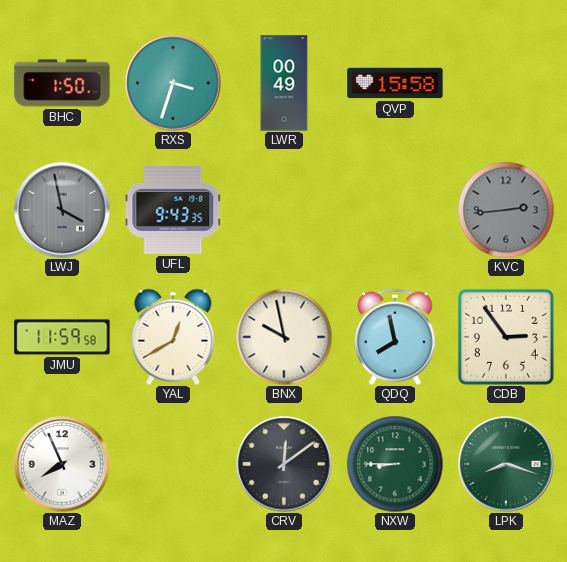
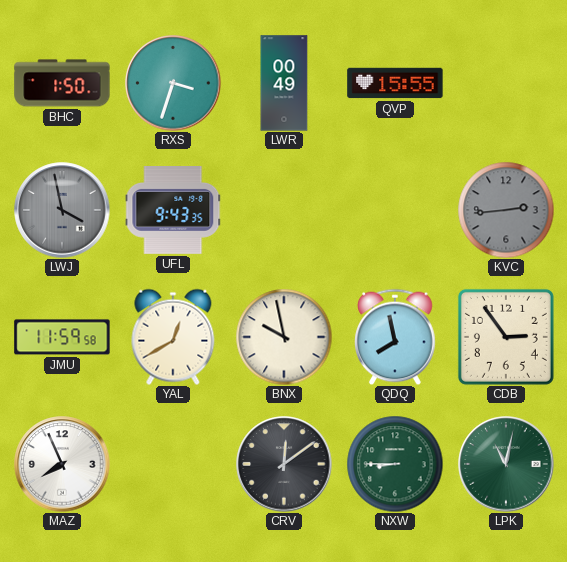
QVP: 15:58 -> 15:55 (395, 83)
LPK: 8:18 -> 11:02 (506, 464)
